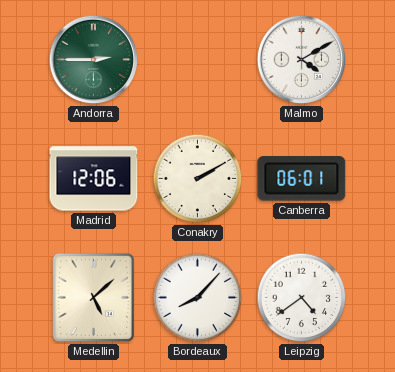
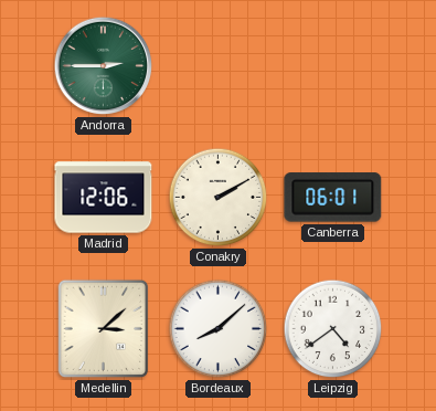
Malmo: 4:10 -> none (302, 60)
Medellin: 5:08 -> 3:08 (104, 329)
Bordeaux: 8:07 -> 8:08 (219, 329)
